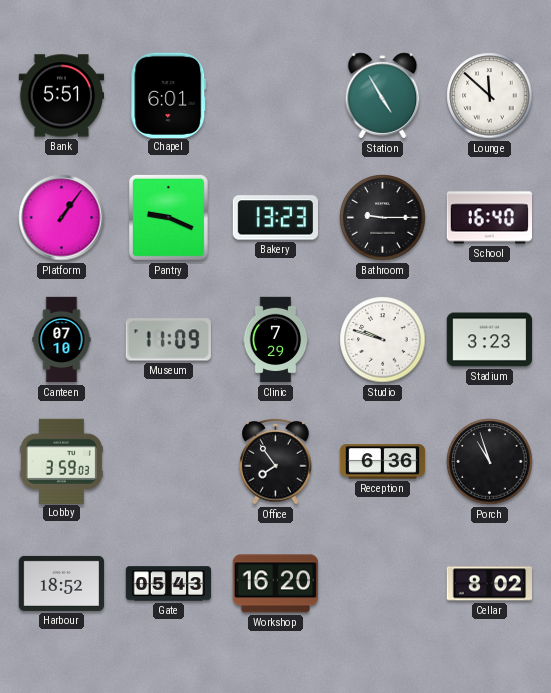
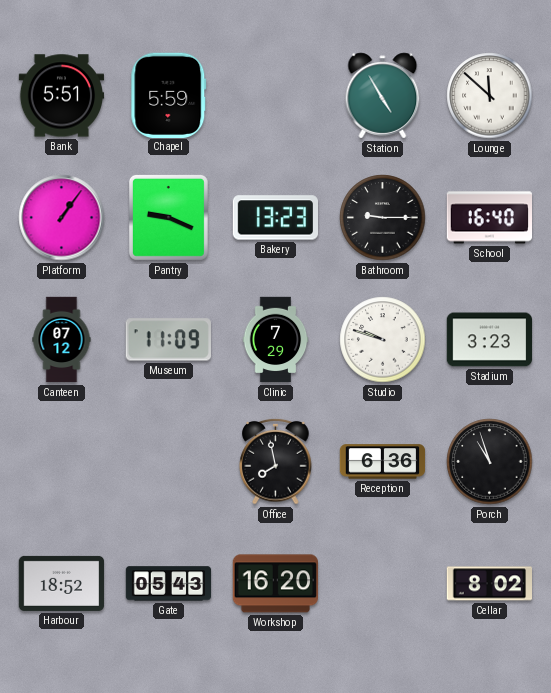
Chapel: 6:01 -> 5:59 (169, 95)
Canteen: 07:10 -> 07:12 (62, 340)
Lobby: 3:59 -> none (61, 461)
Office: 7:54 -> 7:58 (276, 461)
